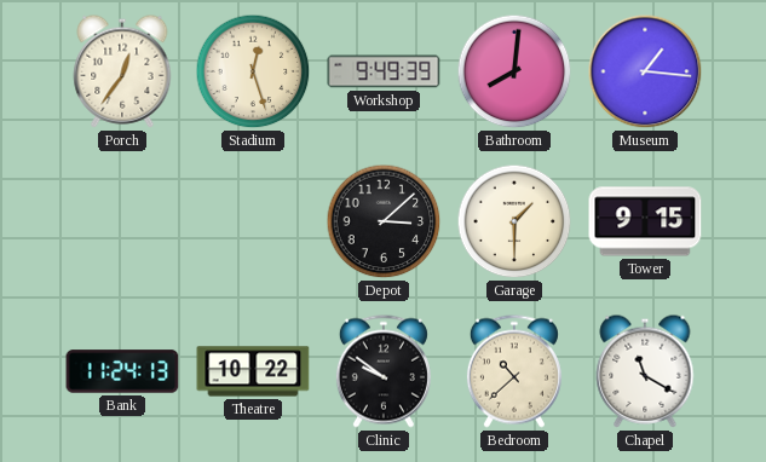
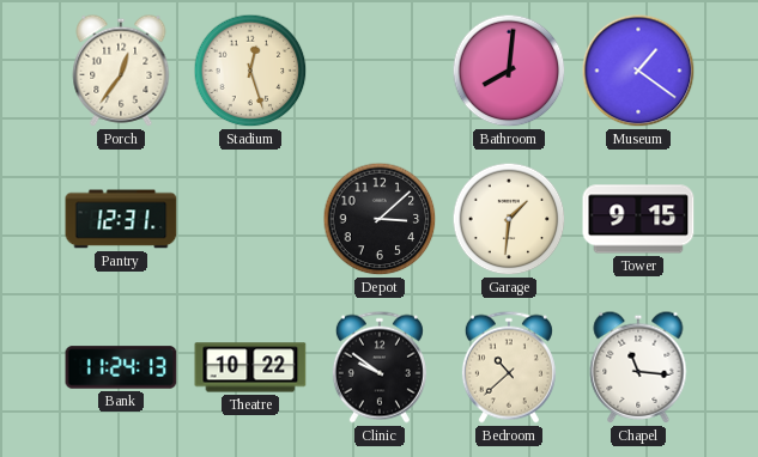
Workshop: 9:49 -> none (384, 71)
Museum: 1:16 -> 1:21 (638, 71)
Pantry: none -> 12:31 (121, 219)
Garage: 1:30 -> 1:31 (509, 219)
Chapel: 11:20 -> 11:16 (638, 367)
